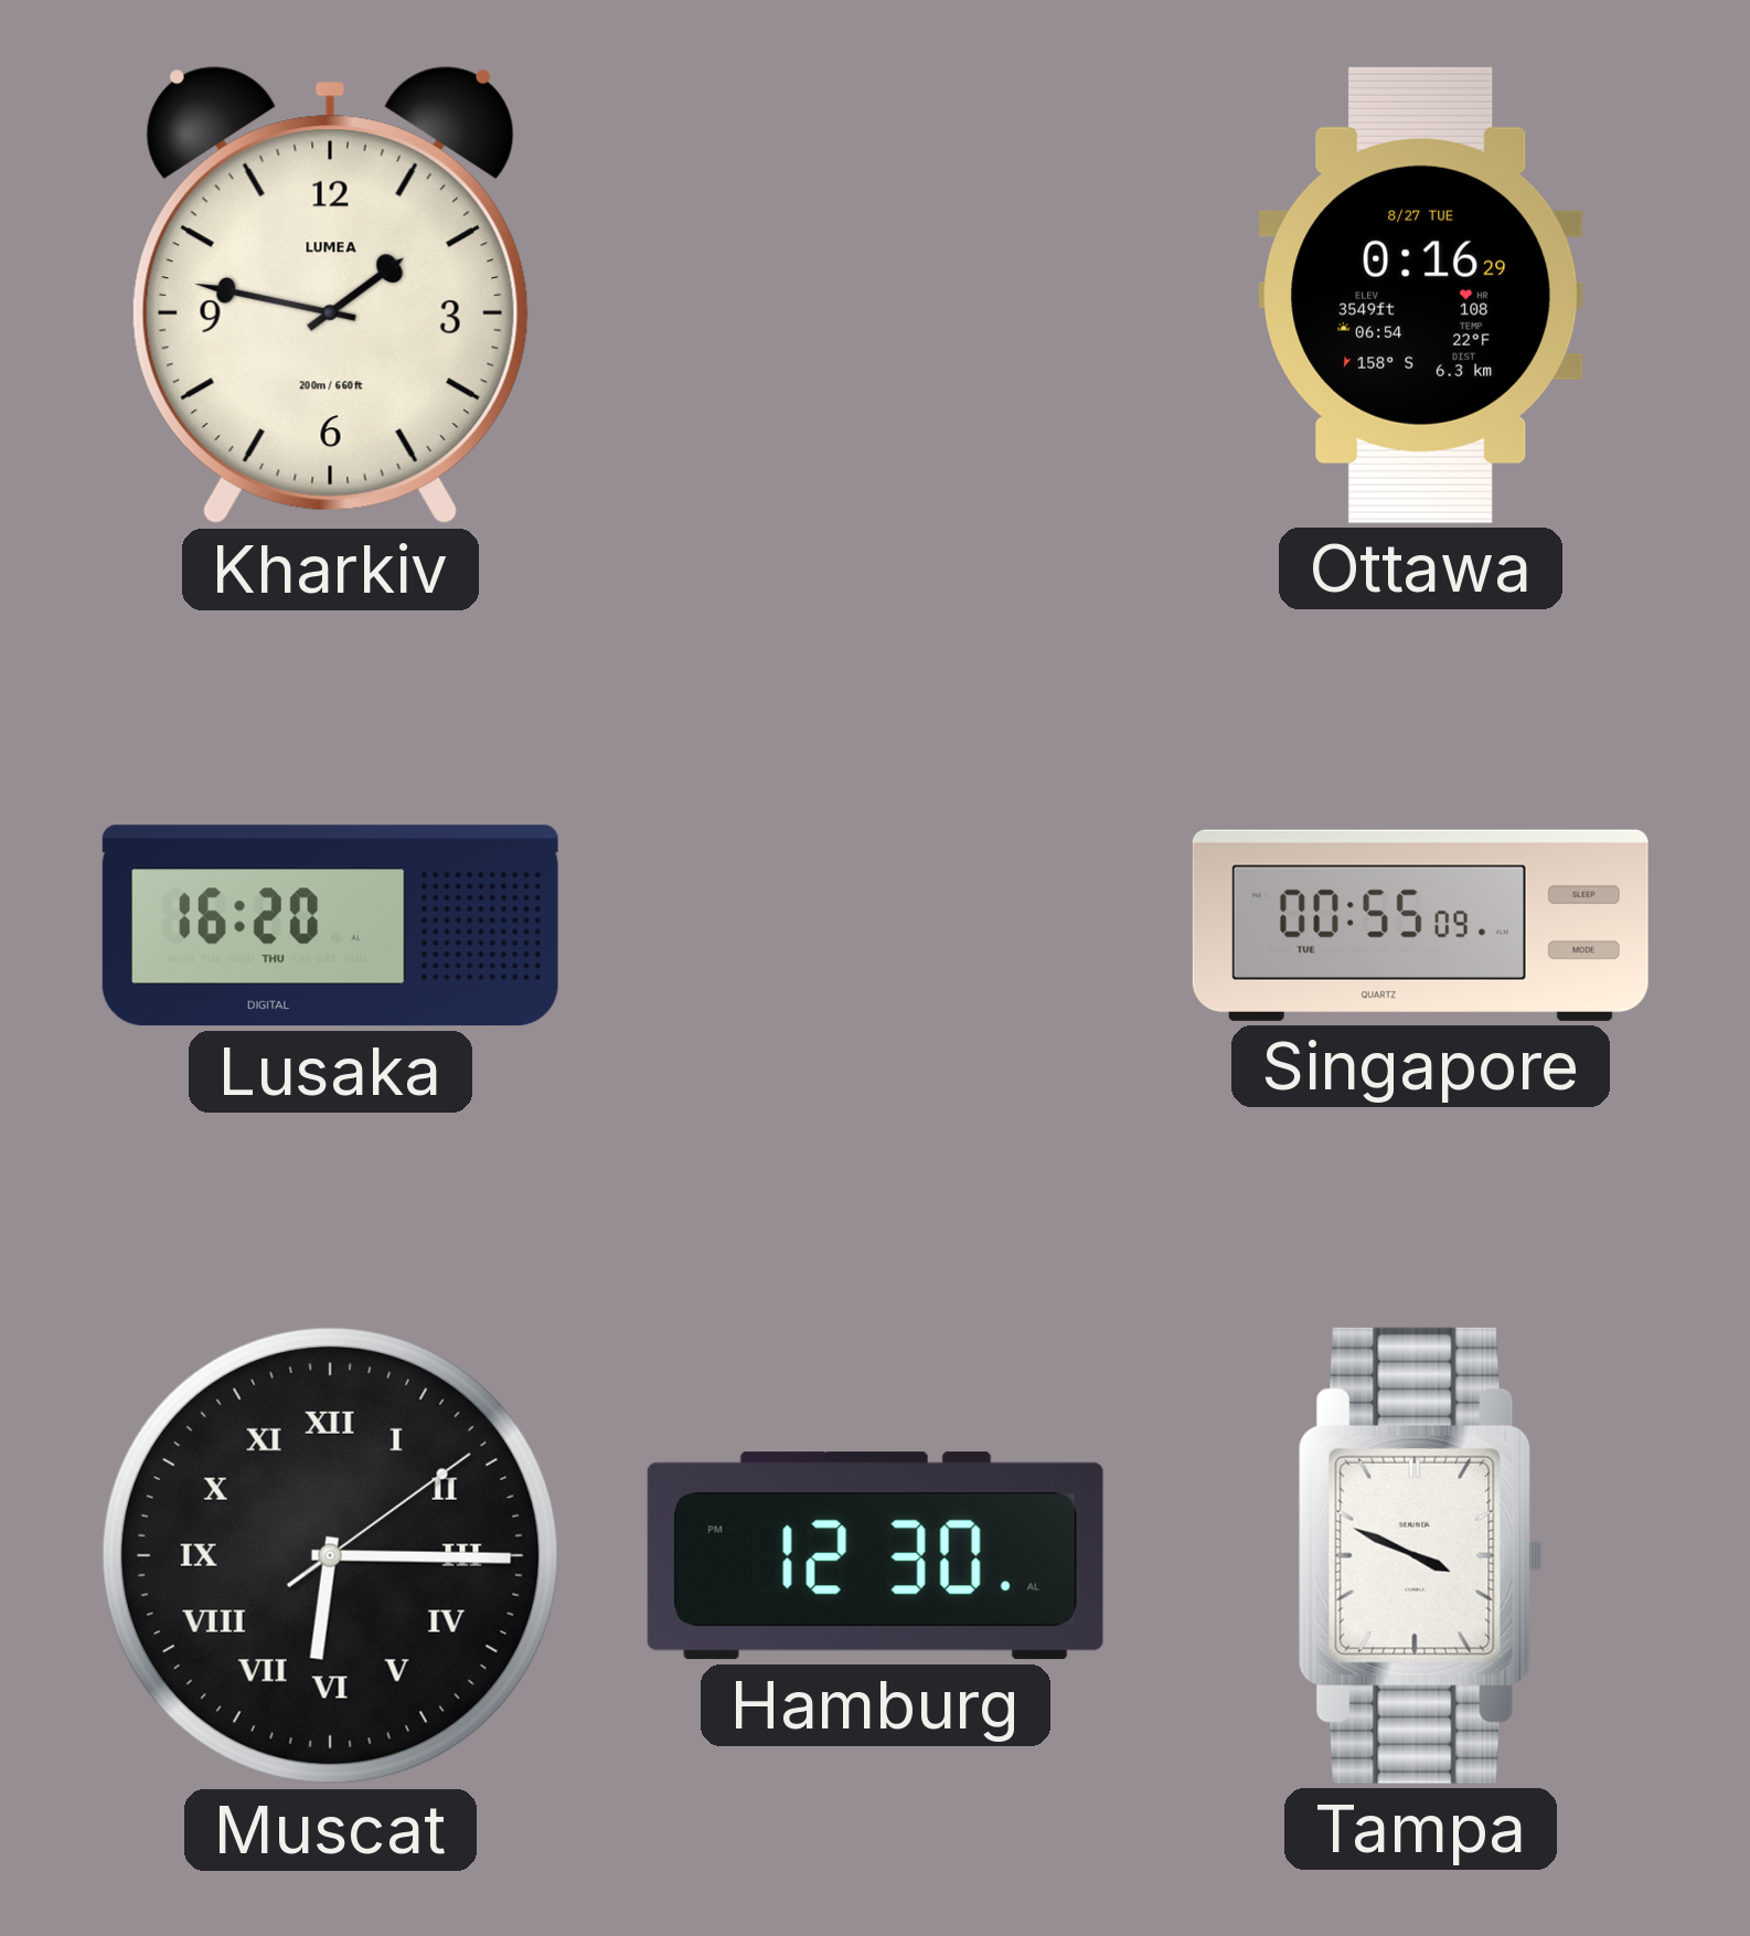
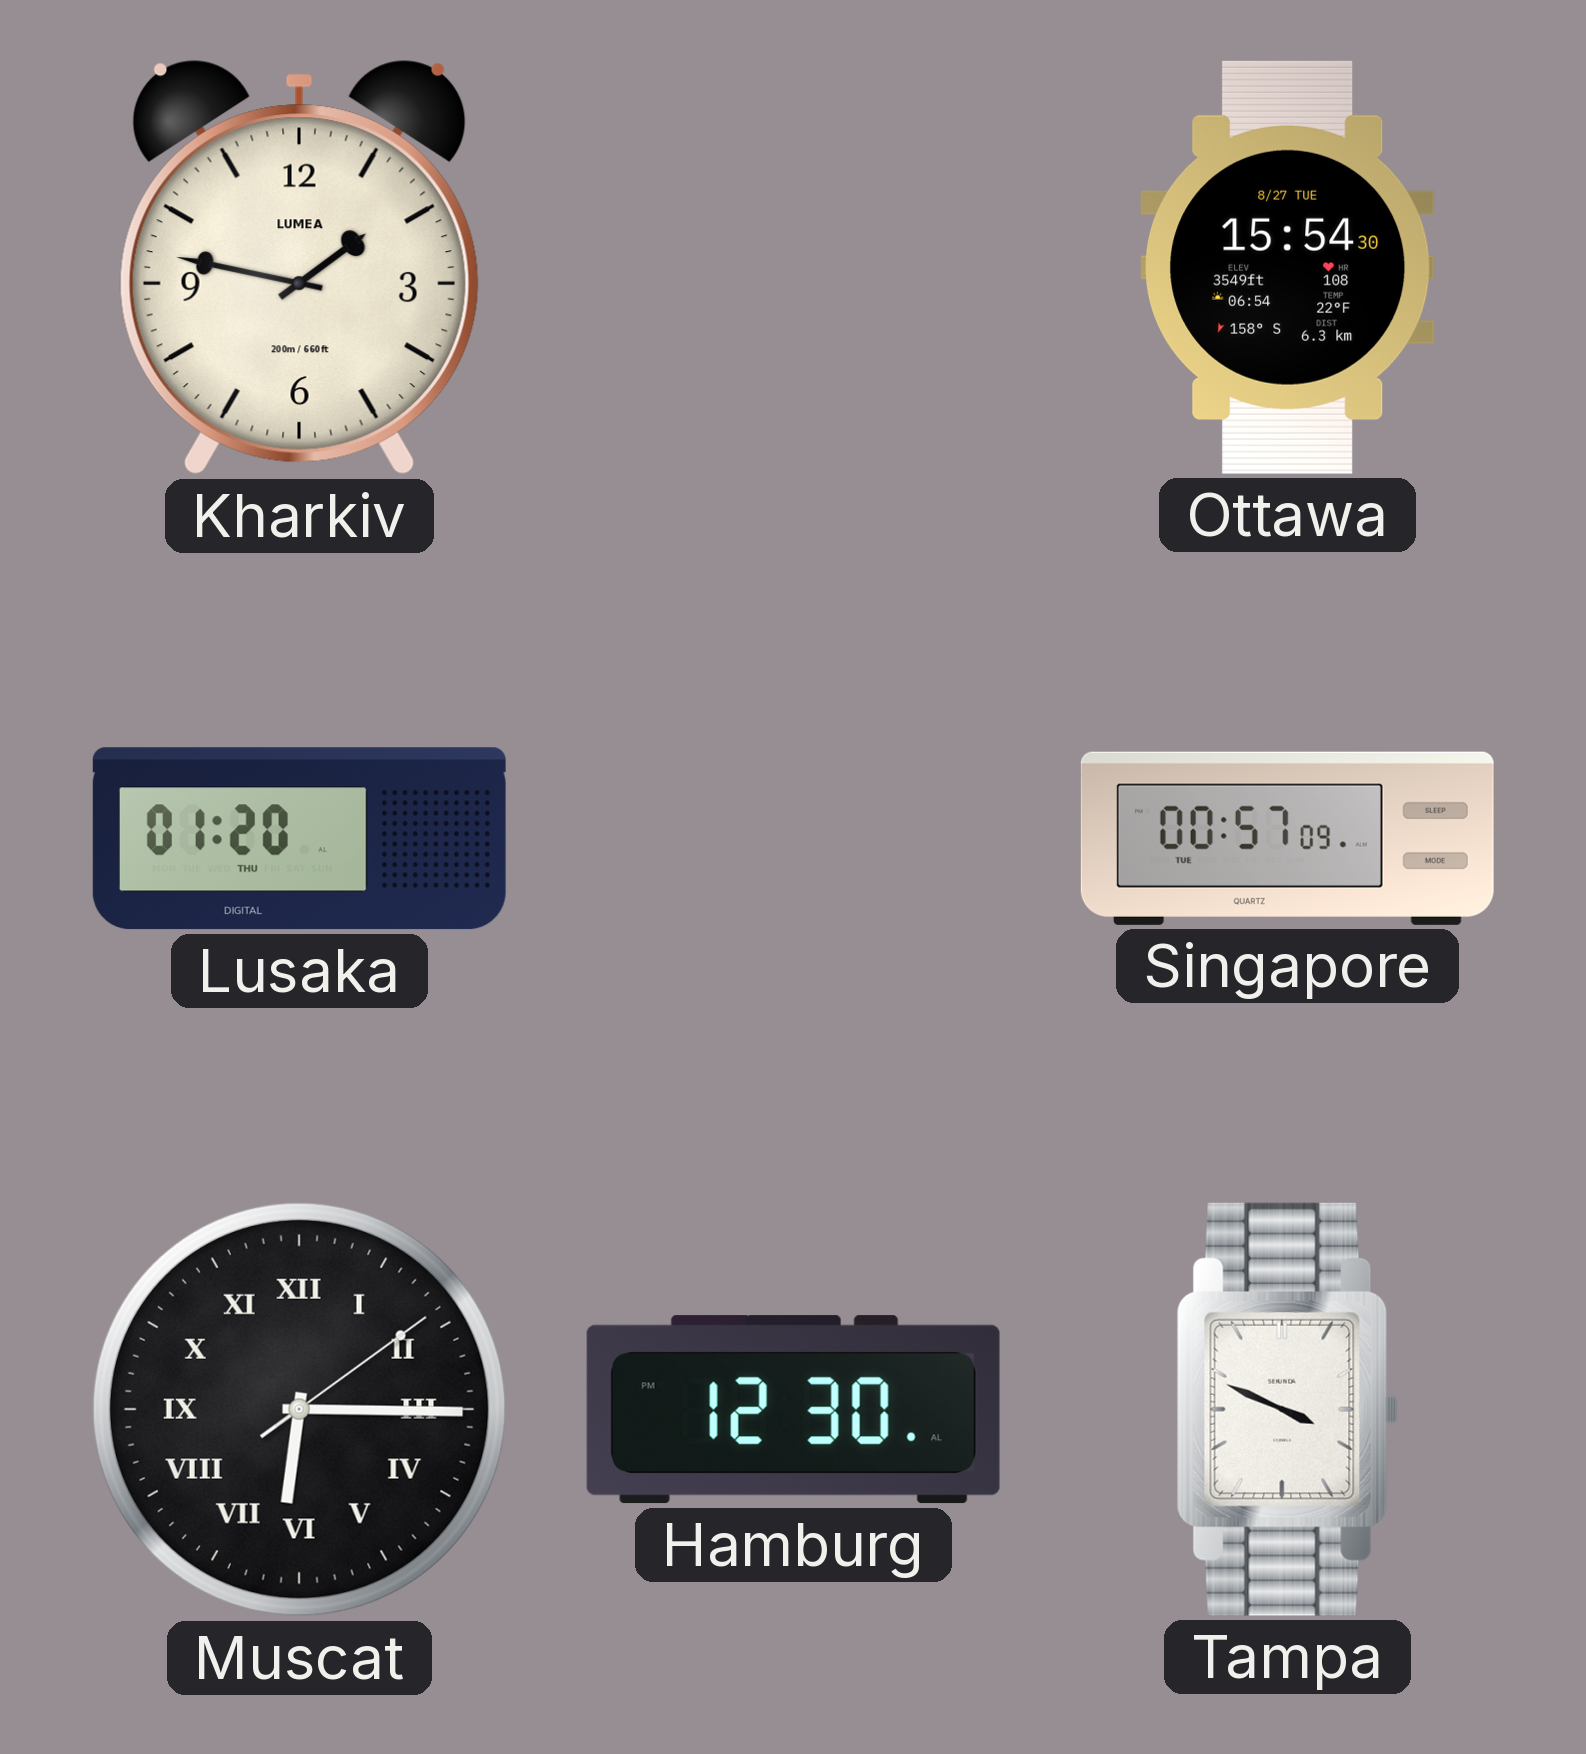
Ottawa: 0:16 -> 15:54 (1288, 267)
Lusaka: 16:20 -> 01:20 (299, 839)
Singapore: 00:55 -> 00:57 (1287, 838)
